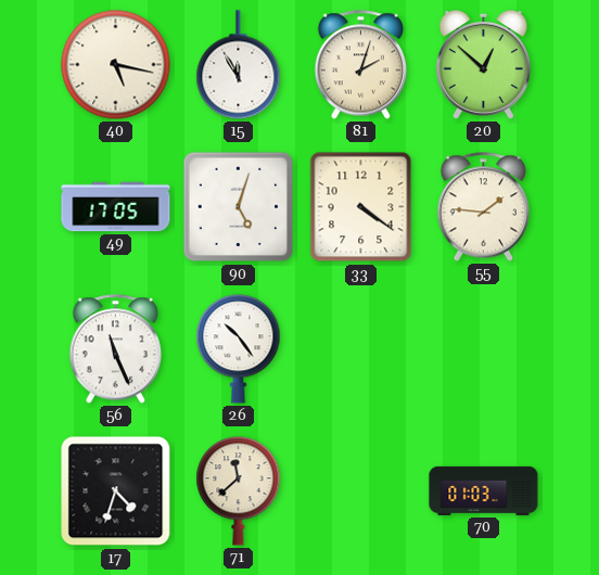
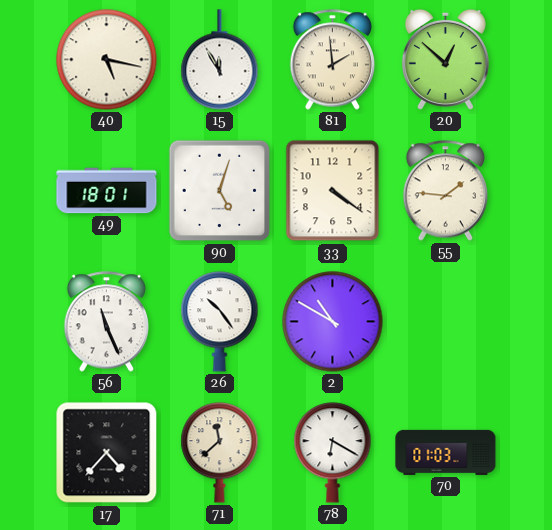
81: 2:03 -> 1:59 (333, 60)
49: 17:05 -> 18:01 (107, 191)
2: none -> 10:50 (333, 322)
17: 4:33 -> 4:37 (107, 453)
78: none -> 6:20 (333, 453)
